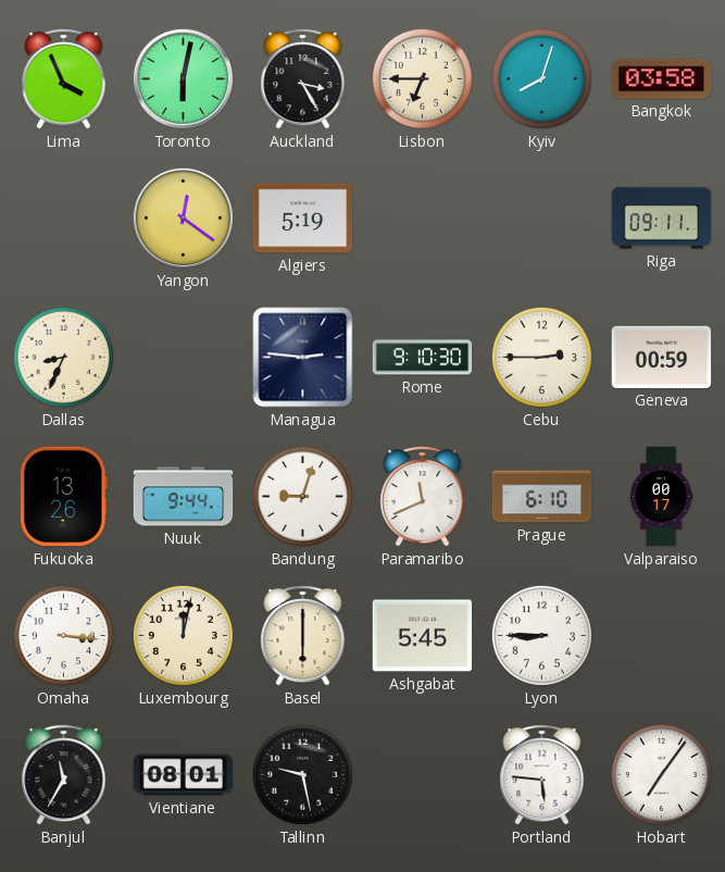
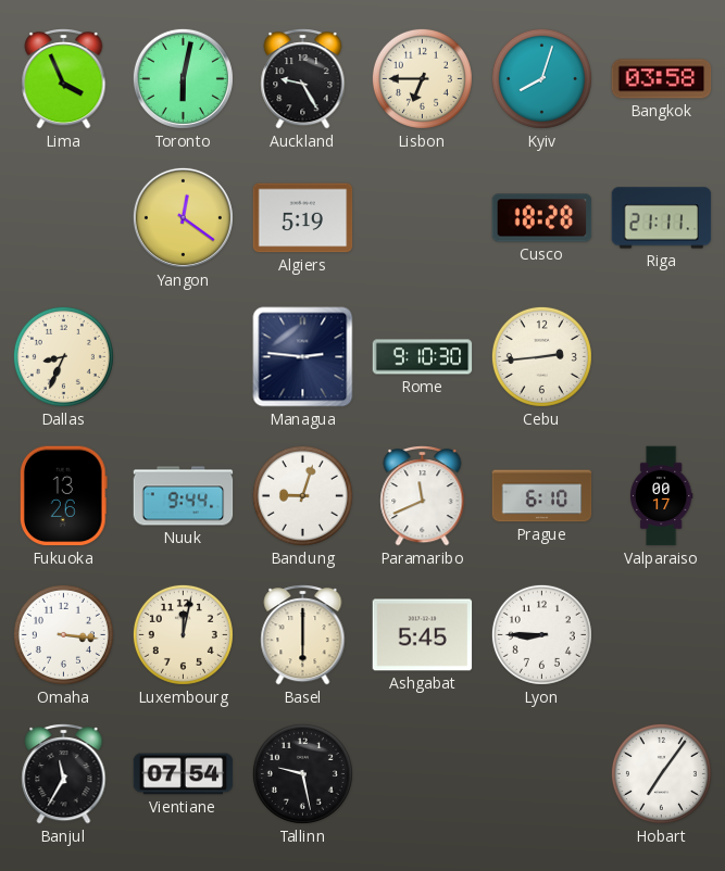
Auckland: 3:25 -> 9:25 (303, 78)
Cusco: none -> 18:28 (542, 218)
Riga: 09:11 -> 21:11 (662, 218)
Cebu: 2:45 -> 2:44 (541, 356)
Geneva: 00:59 -> none (662, 357)
Vientiane: 08:01 -> 07:54 (184, 774)
Portland: 5:46 -> none (542, 774)
